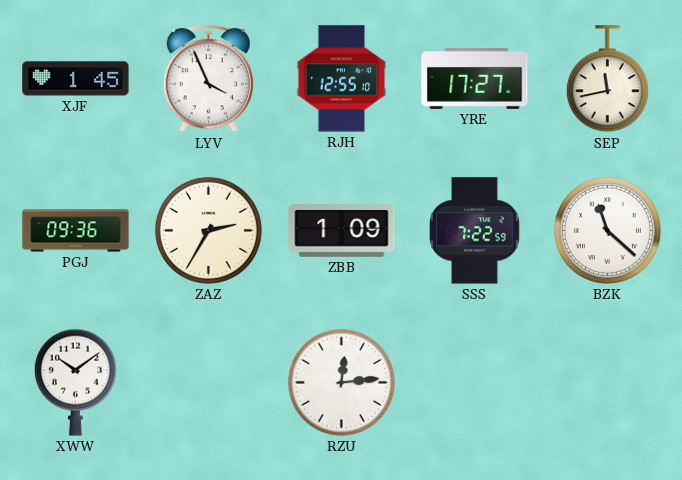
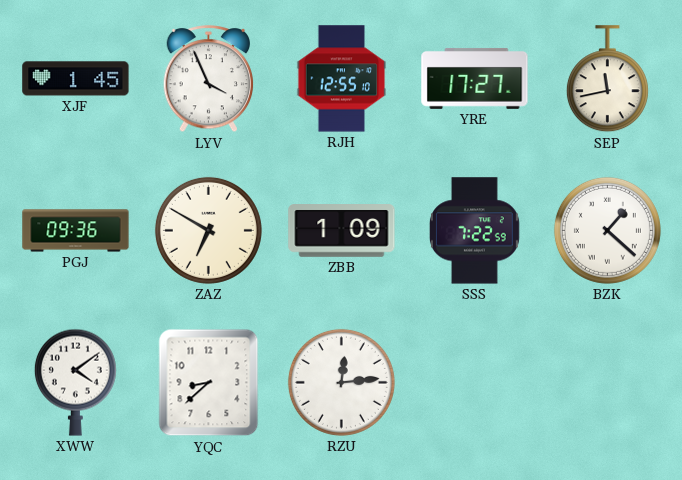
ZAZ: 2:35 -> 6:50 (208, 230)
BZK: 11:22 -> 1:22 (607, 230)
XWW: 10:09 -> 4:09 (75, 382)
YQC: none -> 8:38 (209, 383)
